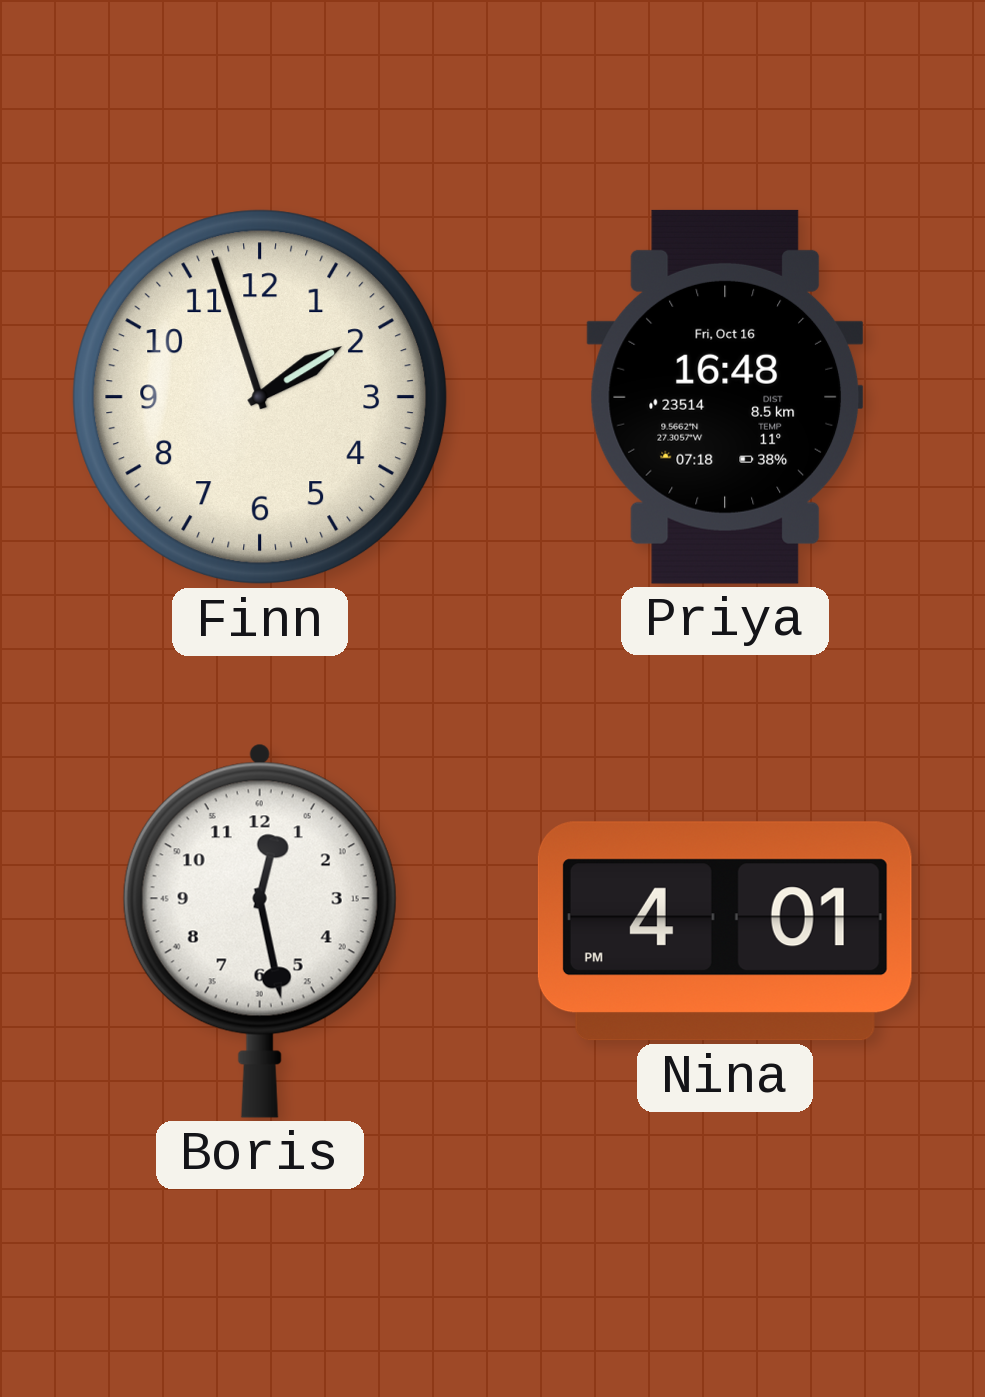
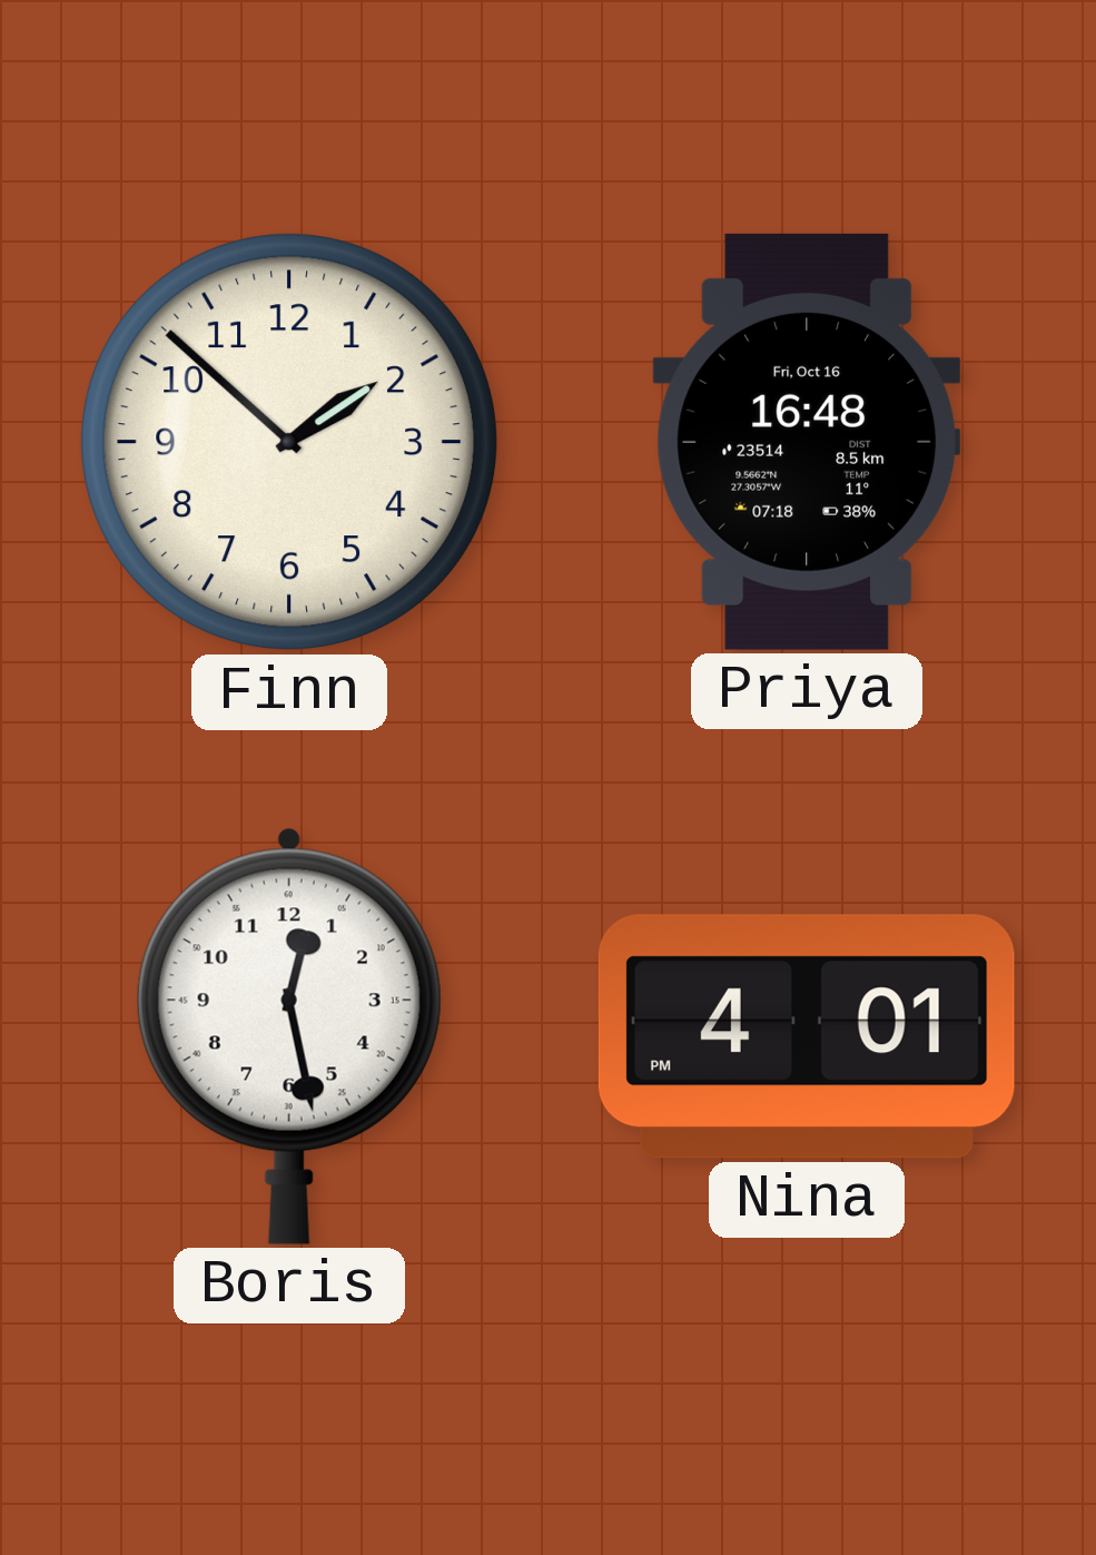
Finn: 1:57 -> 1:52 (289, 442)
